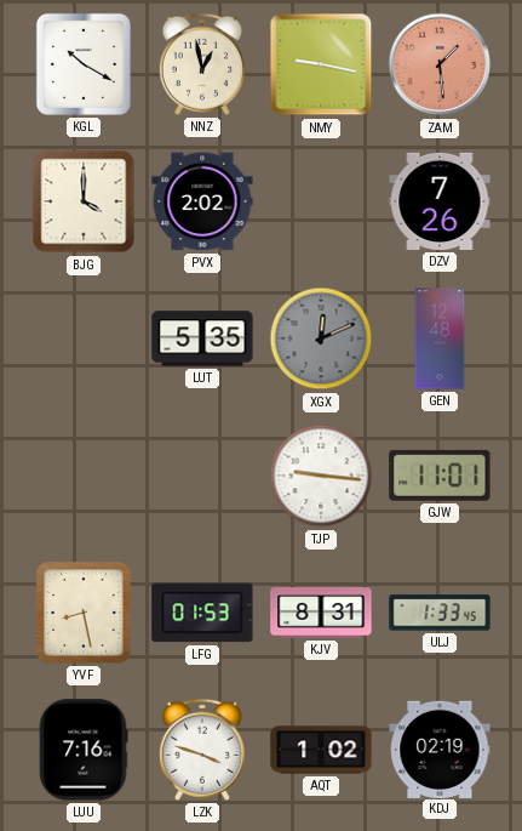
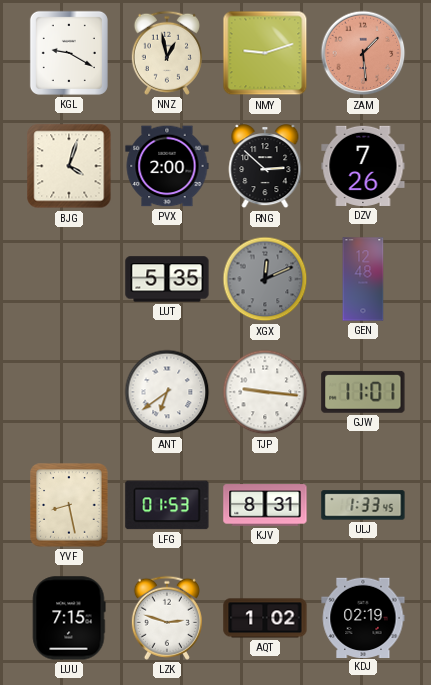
KGL: 10:20 -> 9:20 (69, 53)
NMY: 9:17 -> 9:12 (265, 53)
BJG: 4:00 -> 4:03 (69, 166)
PVX: 2:02 -> 2:00 (167, 166)
RNG: none -> 2:52 (265, 167)
ANT: none -> 6:39 (167, 392)
LUU: 7:16 -> 7:15 (69, 618)
LZK: 3:48 -> 2:48 (167, 618)
